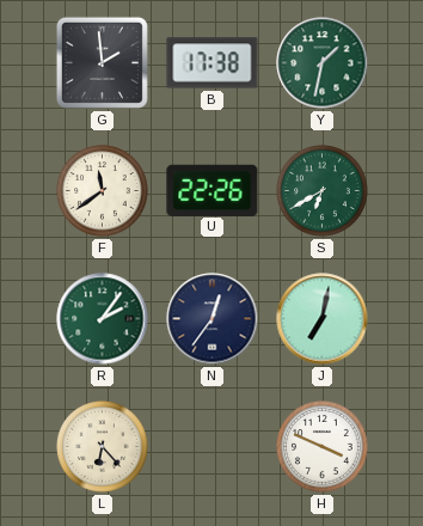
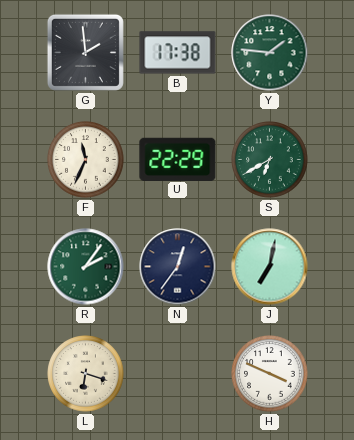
Y: 1:32 -> 1:46 (270, 53)
F: 11:39 -> 11:34 (86, 160)
U: 22:26 -> 22:29 (178, 159)
L: 6:23 -> 6:18 (86, 374)
